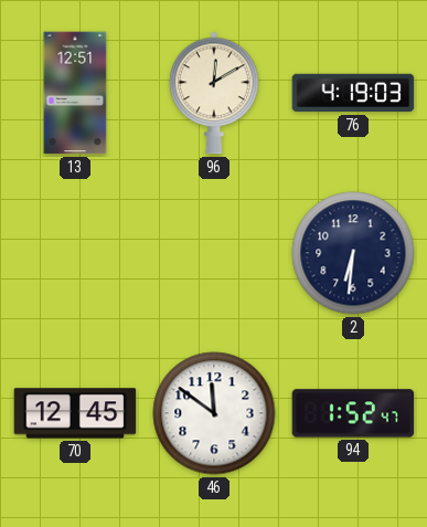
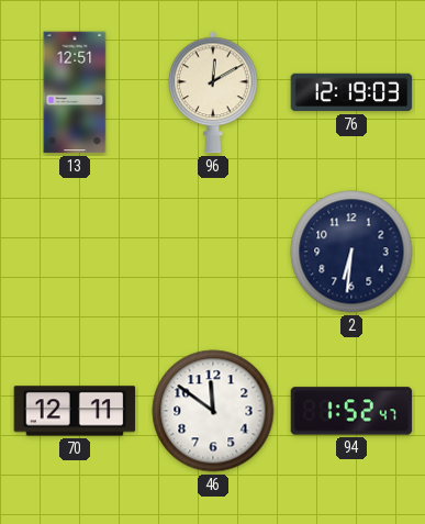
76: 4:19 -> 12:19 (351, 92)
70: 12:45 -> 12:11 (75, 411)
